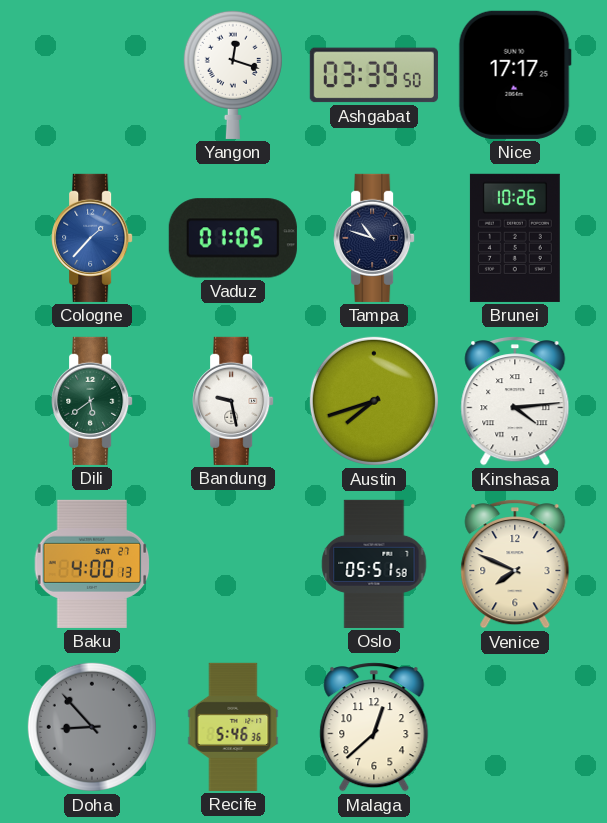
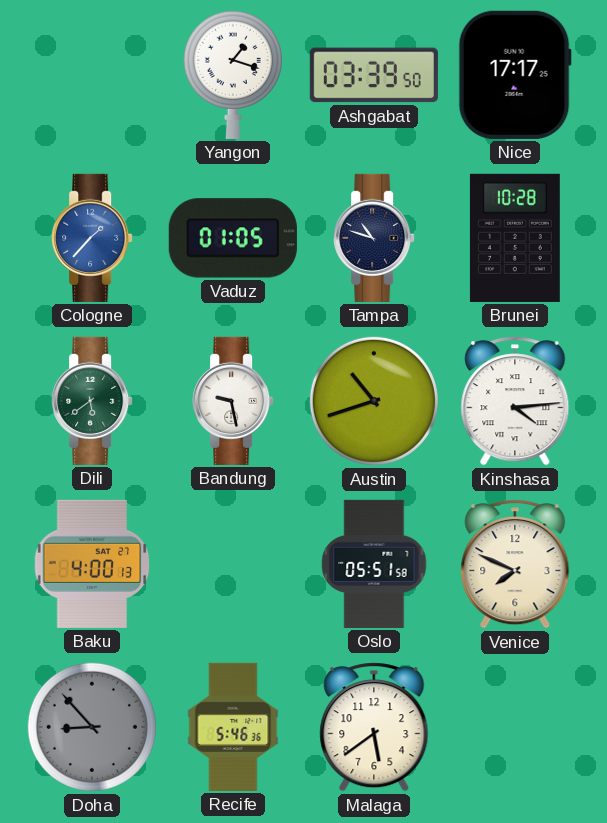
Yangon: 12:18 -> 1:18 (233, 74)
Brunei: 10:26 -> 10:28 (515, 238)
Austin: 7:42 -> 10:42 (374, 401)
Malaga: 12:38 -> 5:39 (374, 727)
